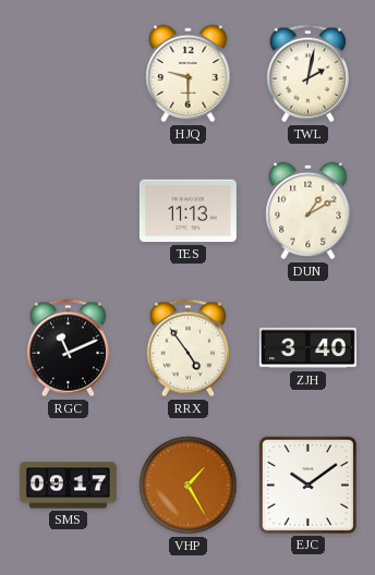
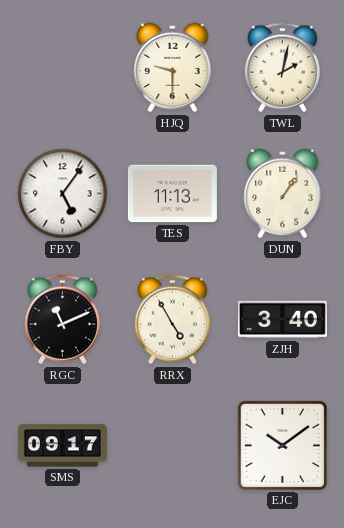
FBY: none -> 5:06 (63, 194)
DUN: 1:10 -> 1:06 (283, 194)
RRX: 4:54 -> 4:55 (172, 320)
VHP: 1:25 -> none (189, 486)
